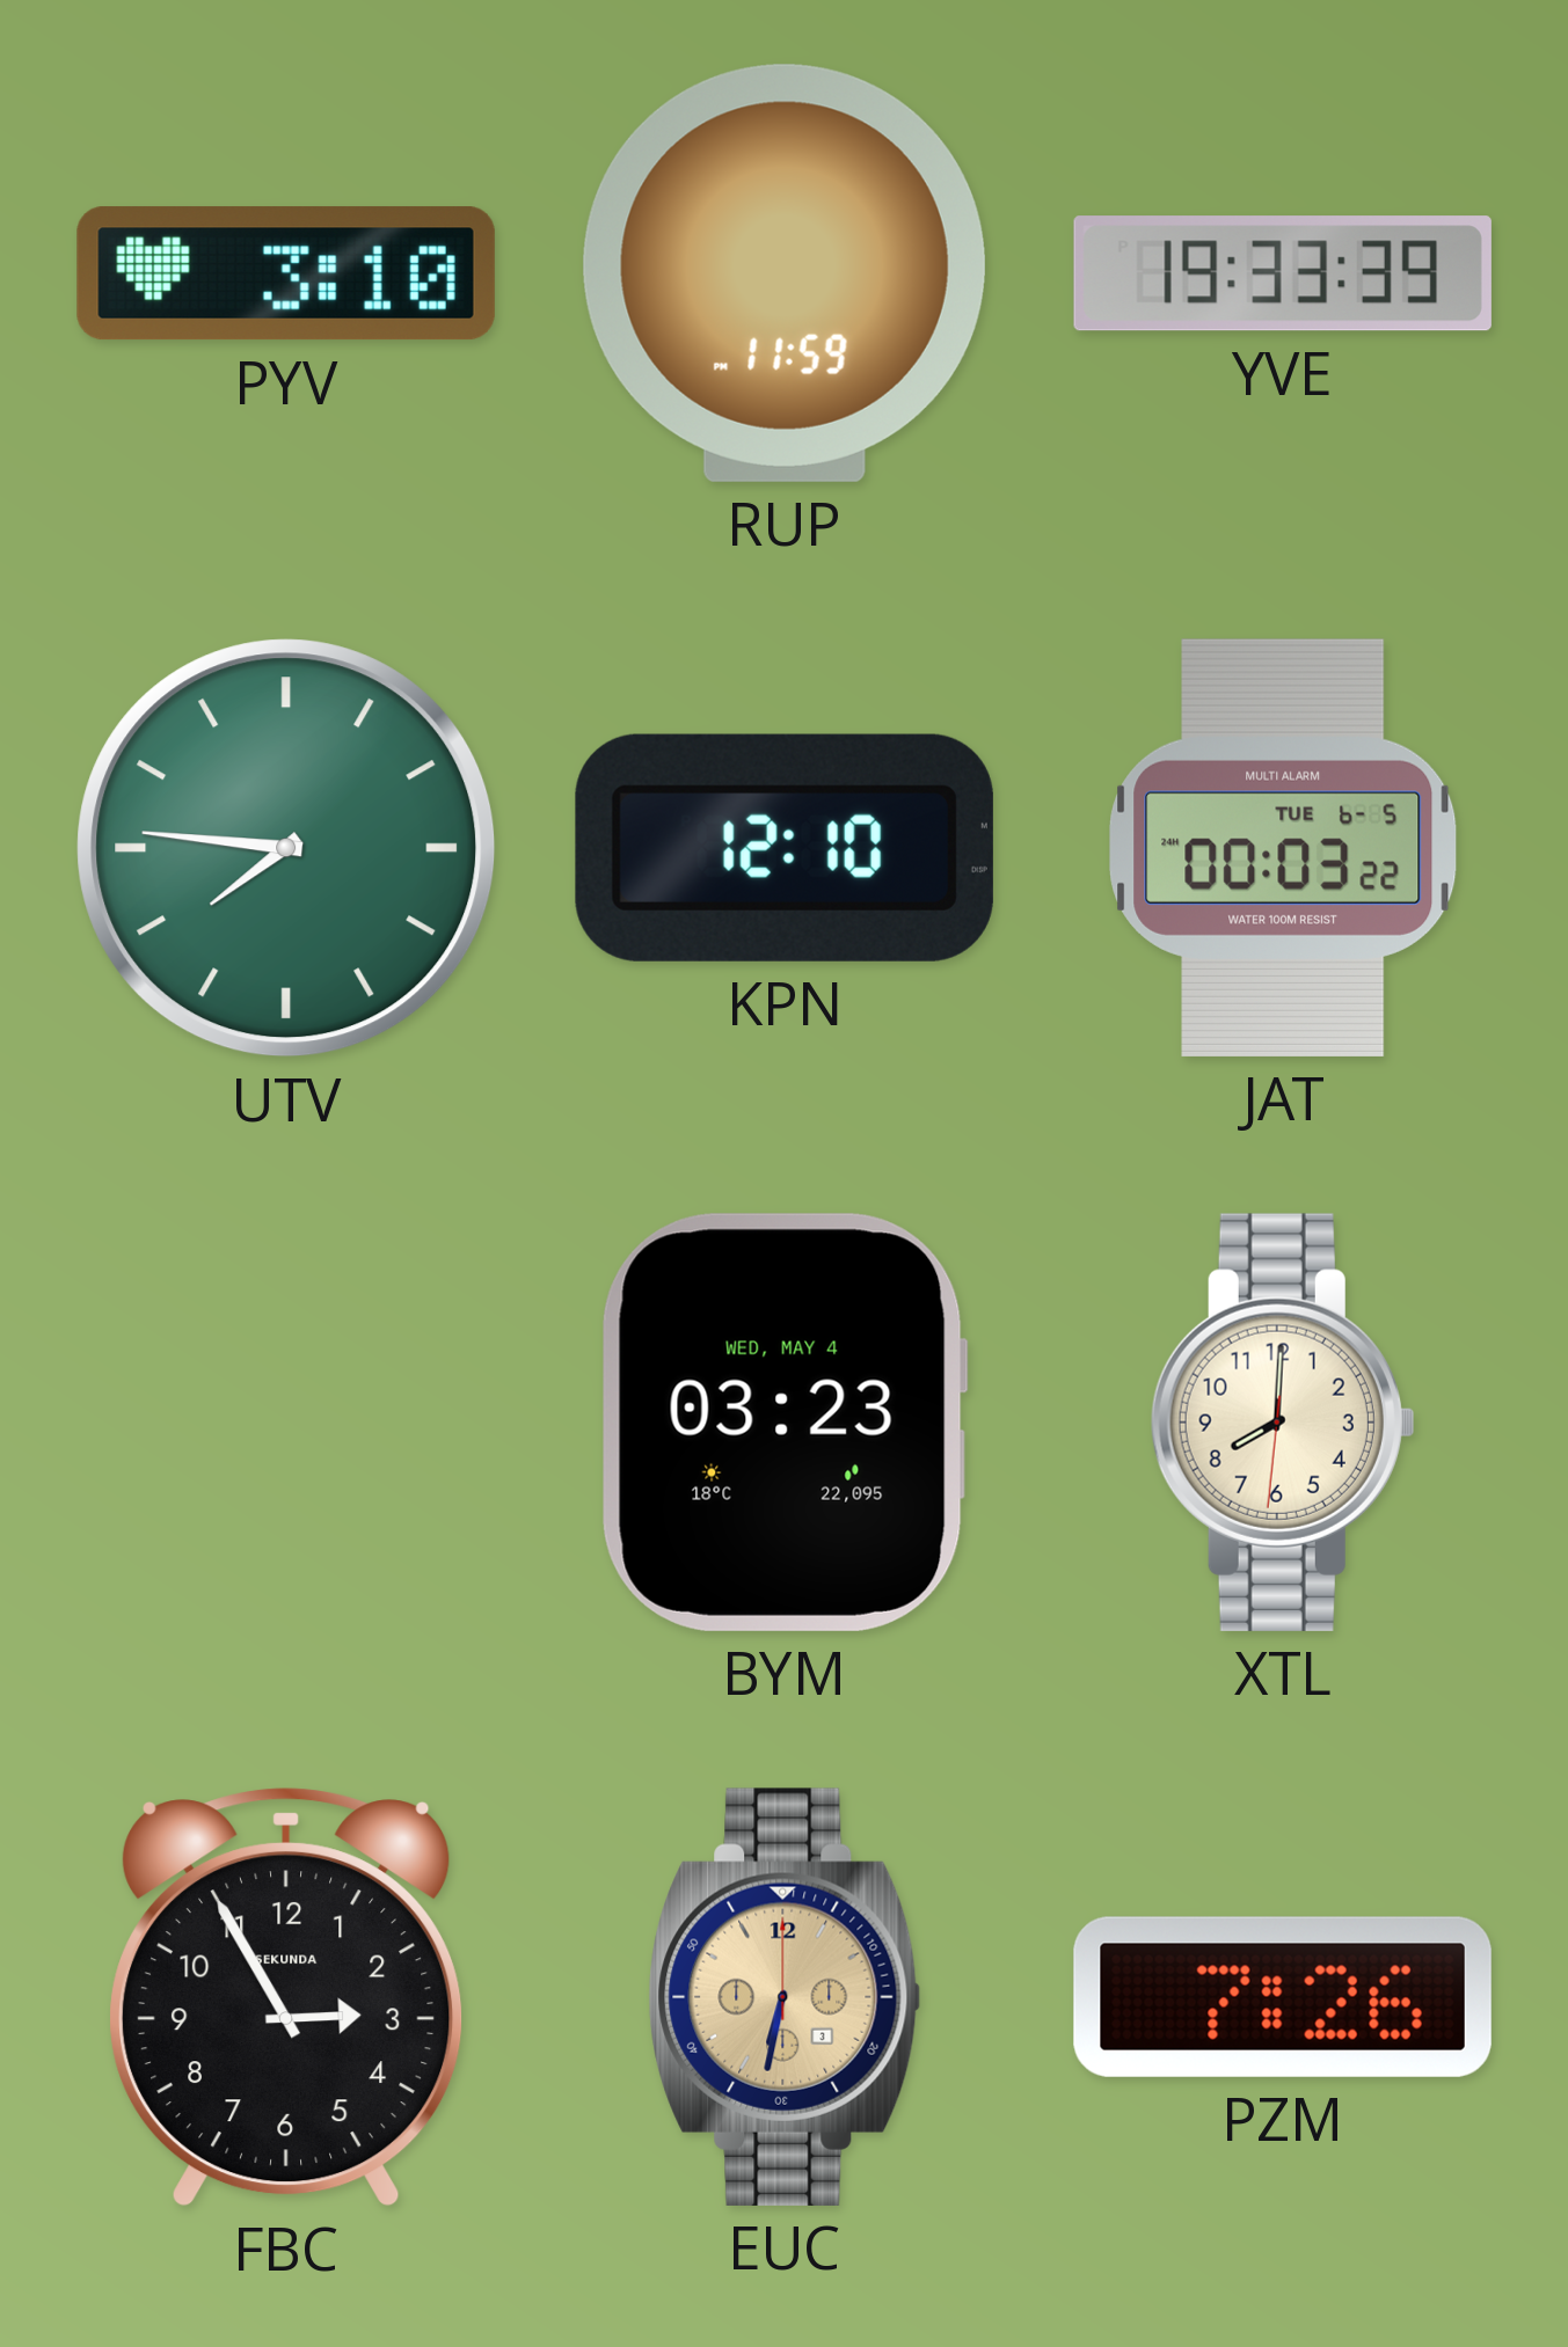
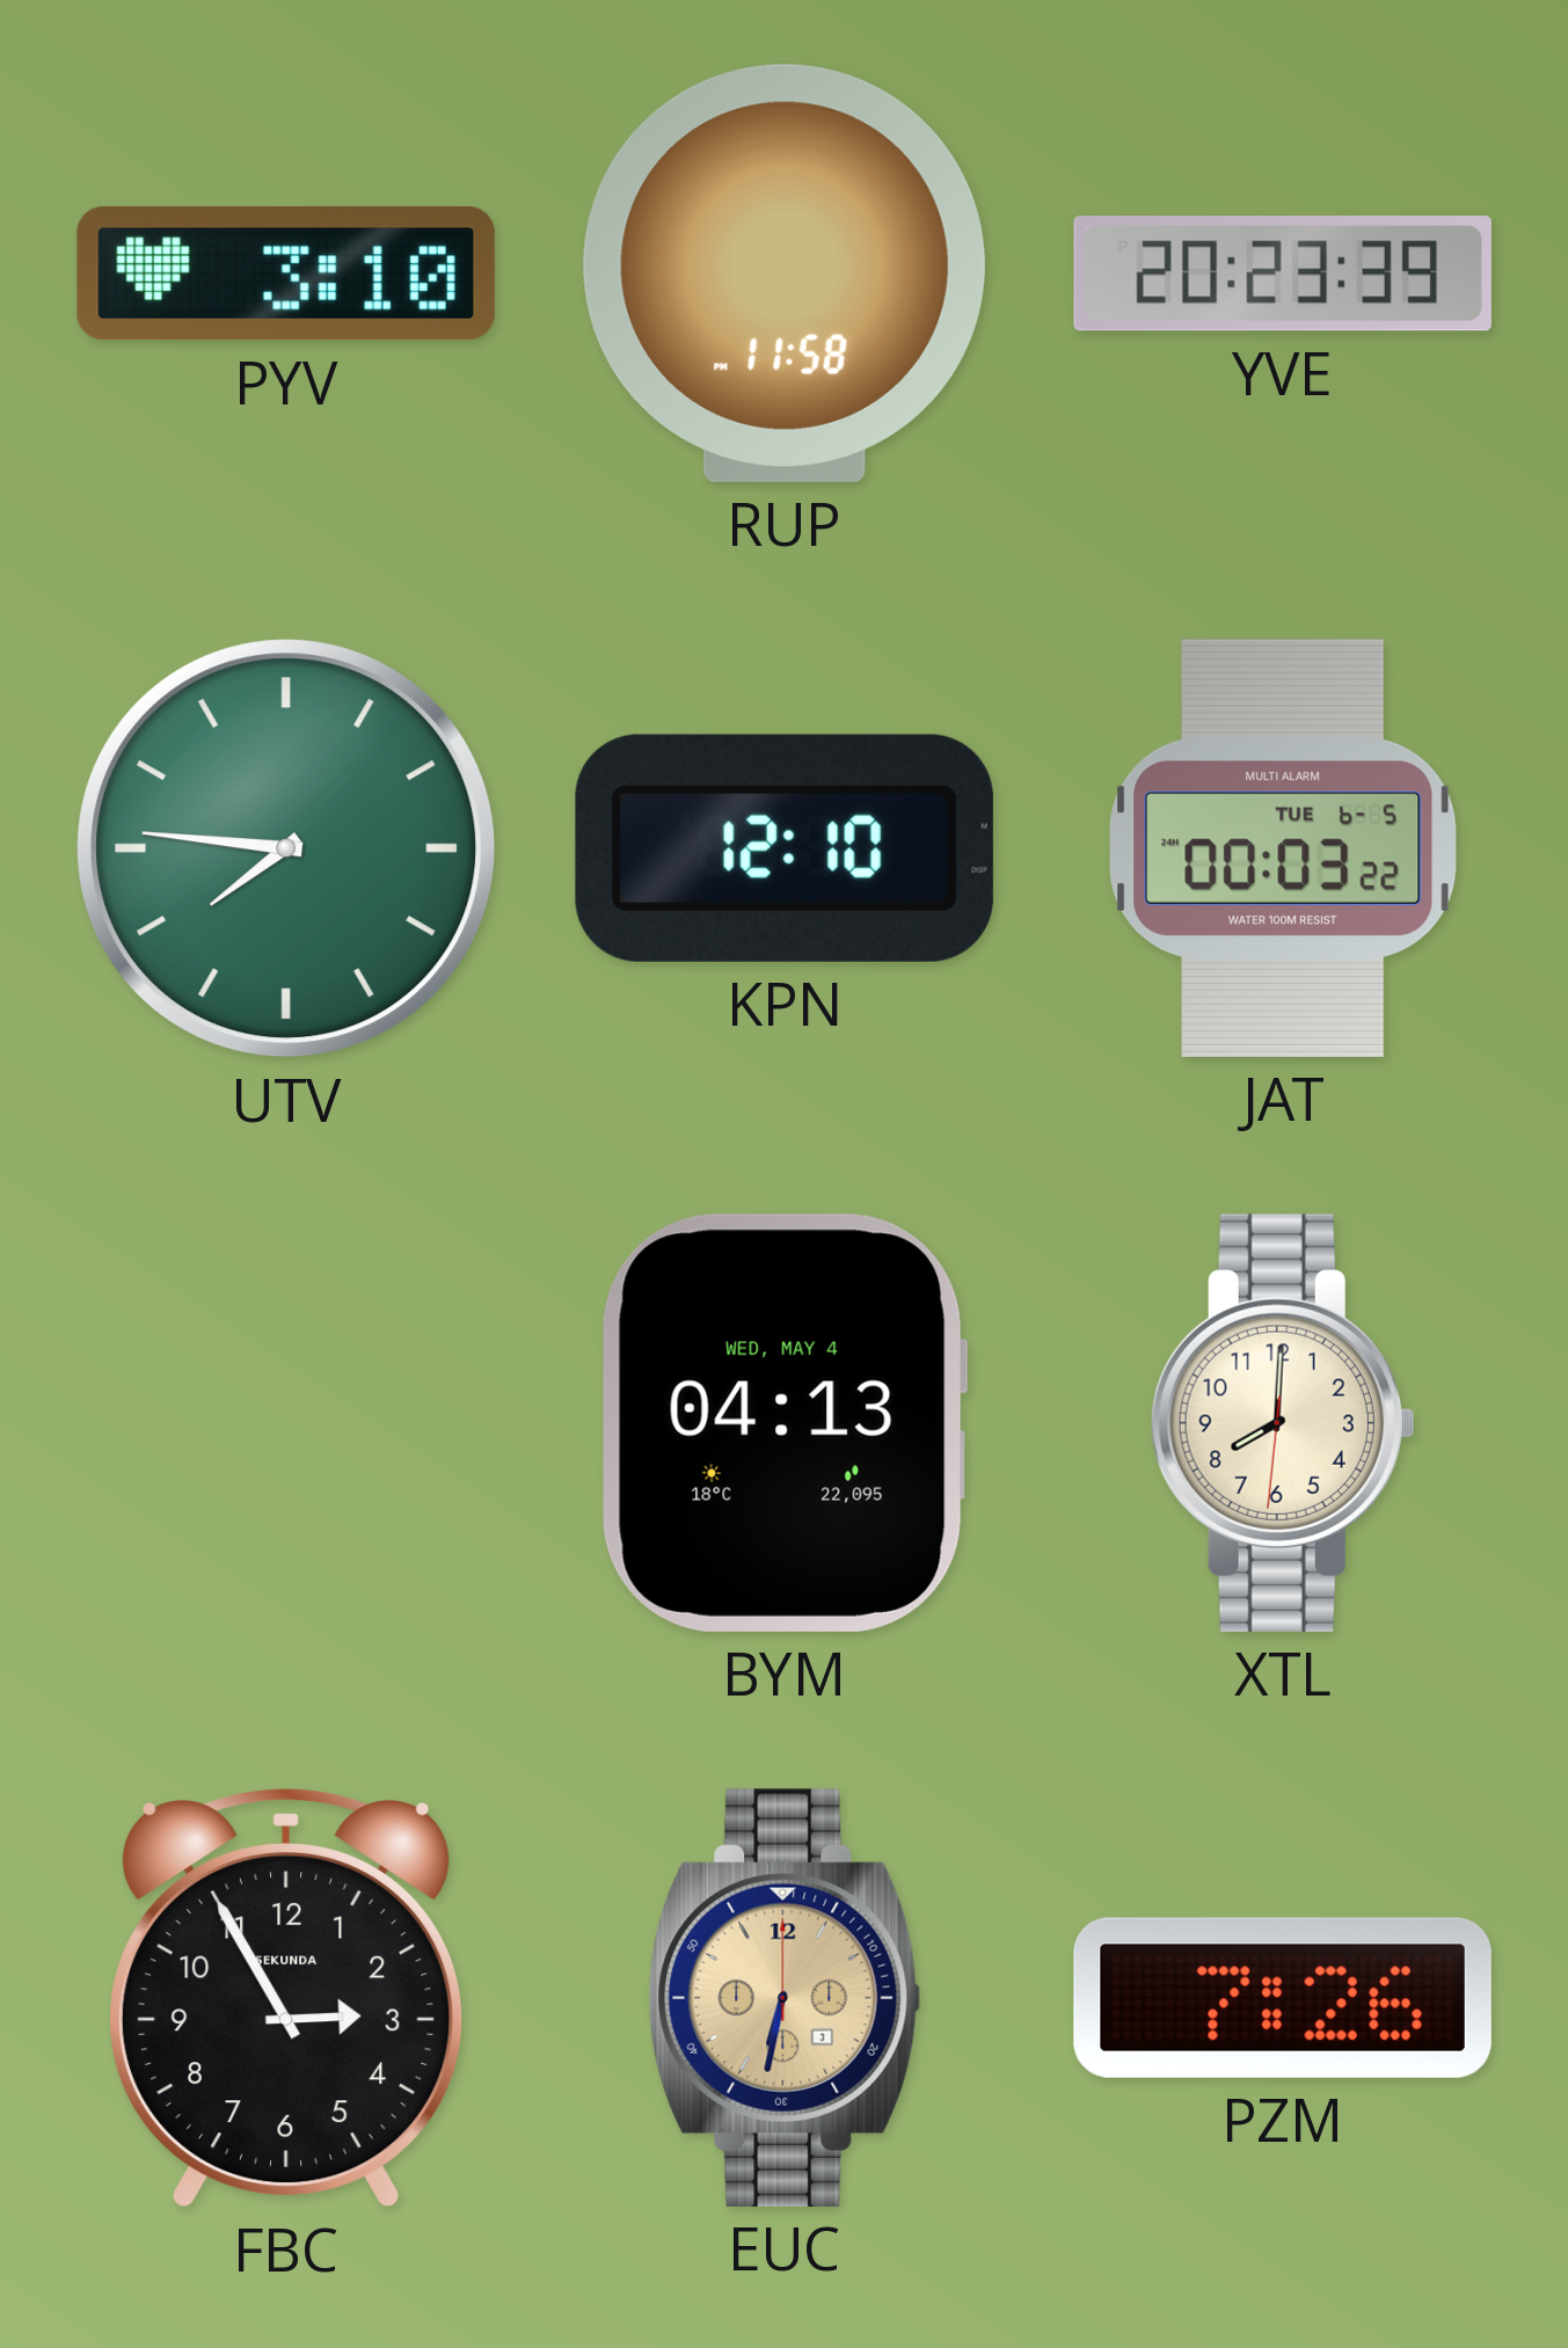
RUP: 11:59 -> 11:58 (785, 274)
YVE: 19:33 -> 20:23 (1283, 274)
BYM: 03:23 -> 04:13 (785, 1423)
